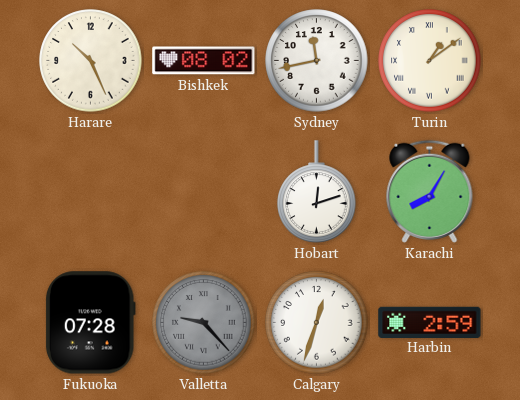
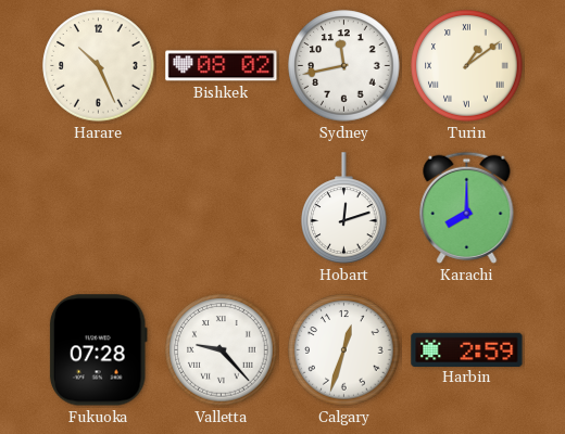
Karachi: 8:05 -> 8:00 (467, 207)
Valletta dial: grey -> white (222, 350)
